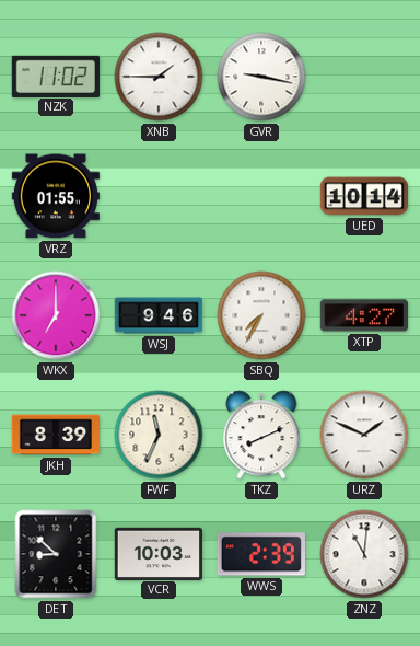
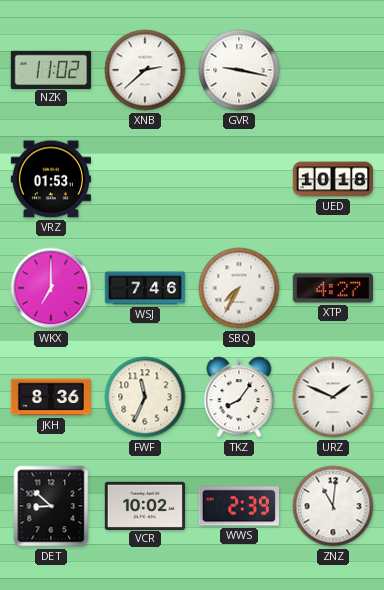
XNB: 1:45 -> 2:38 (145, 70)
VRZ: 01:55 -> 01:53 (51, 179)
UED: 10:14 -> 10:18 (332, 179)
WSJ: 9:46 -> 7:46 (145, 288)
JKH: 8:39 -> 8:36 (50, 397)
TKZ: 8:11 -> 8:06 (239, 397)
VCR: 10:03 -> 10:02 (144, 505)
